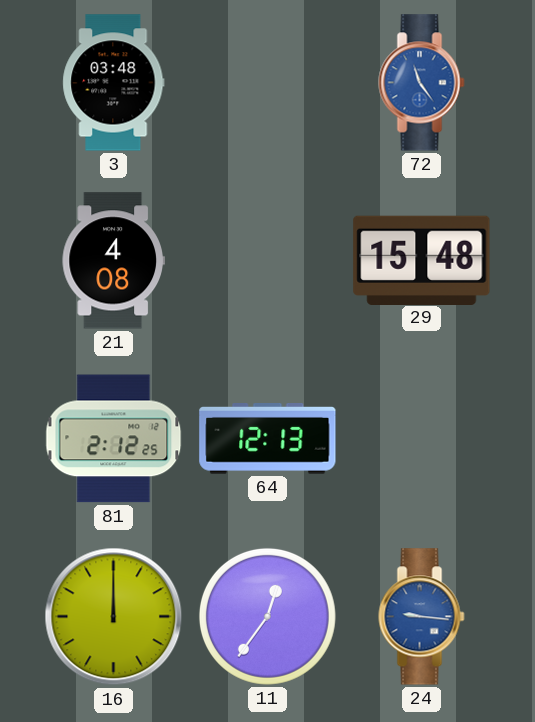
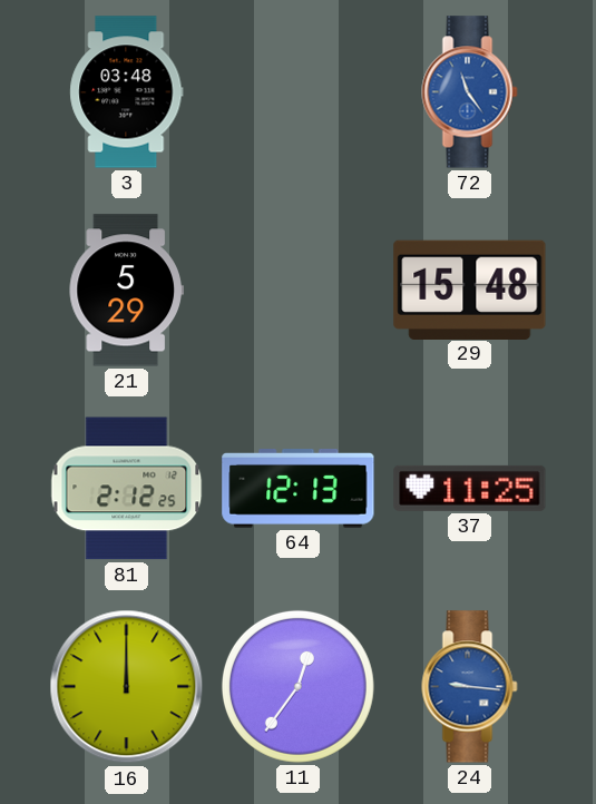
21: 4:08 -> 5:29 (126, 291)
37: none -> 11:25 (470, 488)
